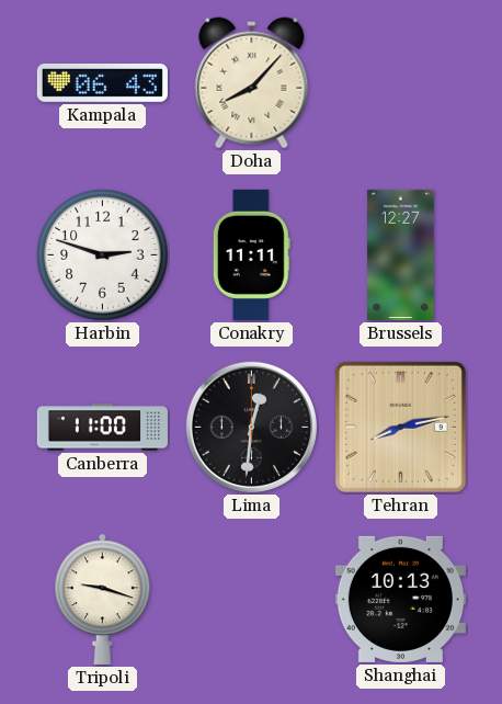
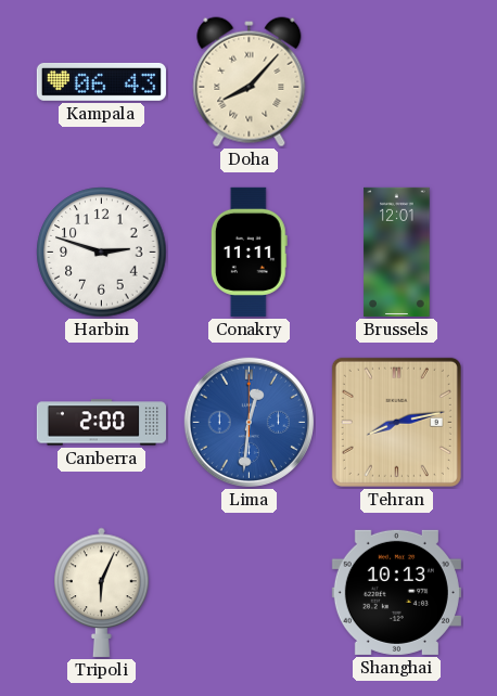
Brussels: 12:27 -> 12:01 (397, 252)
Canberra: 11:00 -> 2:00 (101, 423)
Lima dial: black -> blue (248, 422)
Tripoli: 9:18 -> 6:04 (102, 592)
